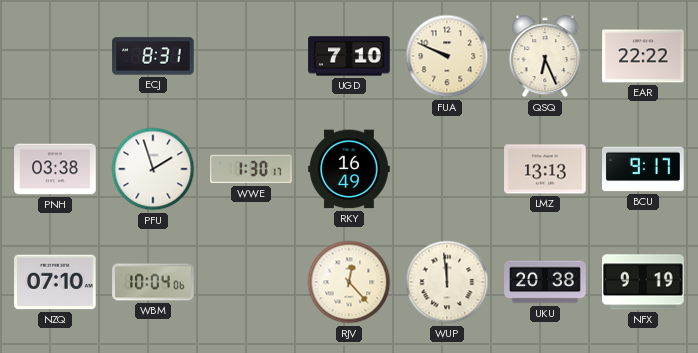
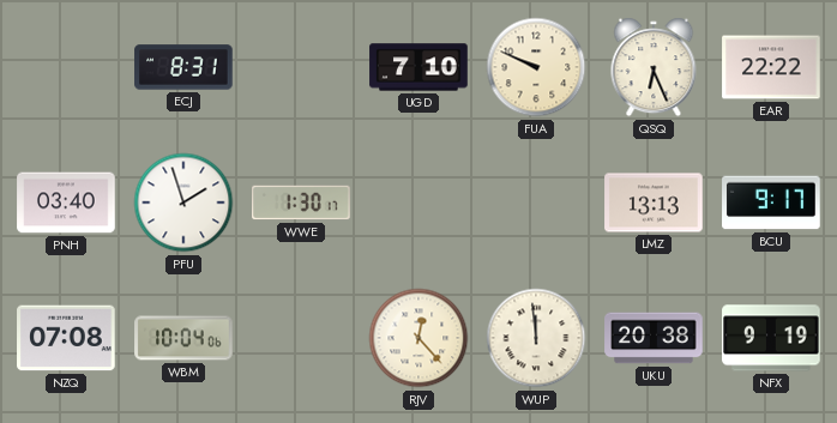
PNH: 03:38 -> 03:40 (66, 203)
RKY: 16:49 -> none (349, 169)
NZQ: 07:10 -> 07:08 (66, 338)
